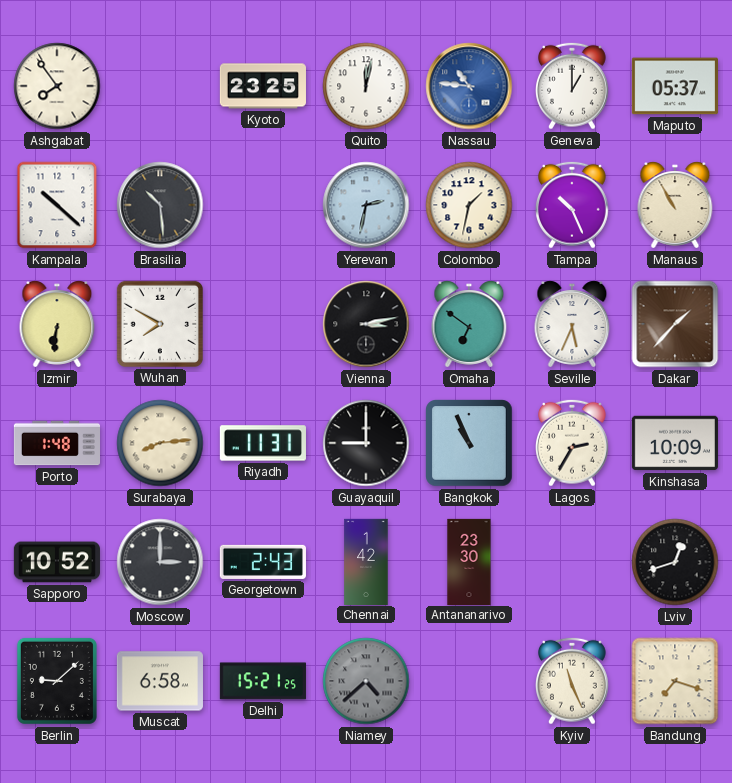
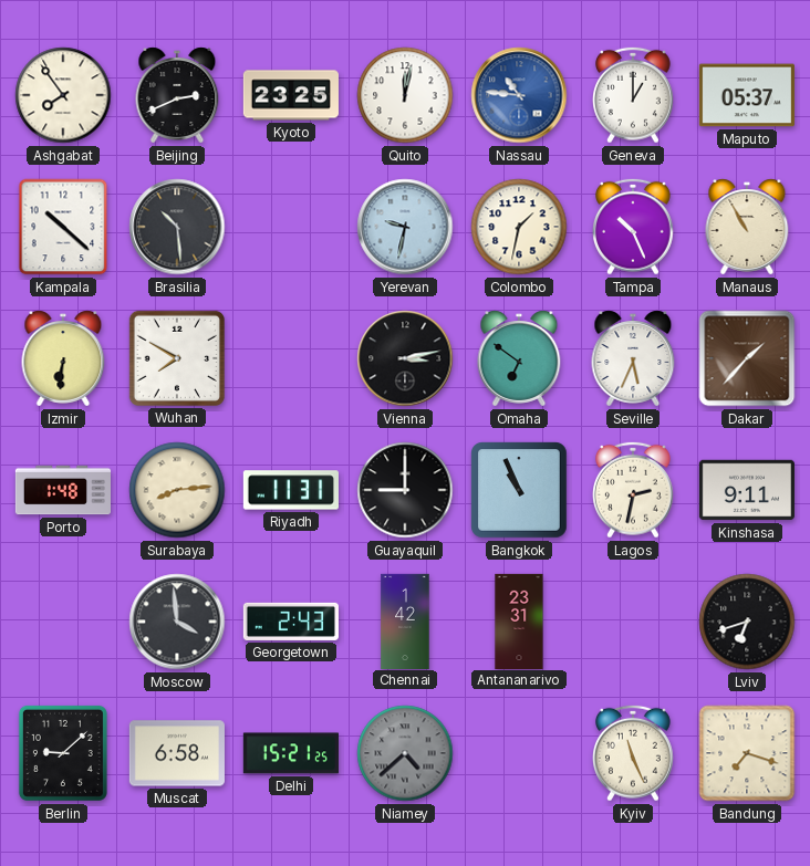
Beijing: none -> 2:41 (177, 95)
Yerevan: 2:32 -> 9:32 (405, 227)
Lagos: 2:35 -> 2:32 (634, 490)
Kinshasa: 10:09 -> 9:11 (747, 490)
Sapporo: 10:52 -> none (57, 562)
Moscow: 3:00 -> 3:59 (177, 622)
Antananarivo: 23:30 -> 23:31 (519, 620)
Lviv: 12:42 -> 6:42 (747, 622)
